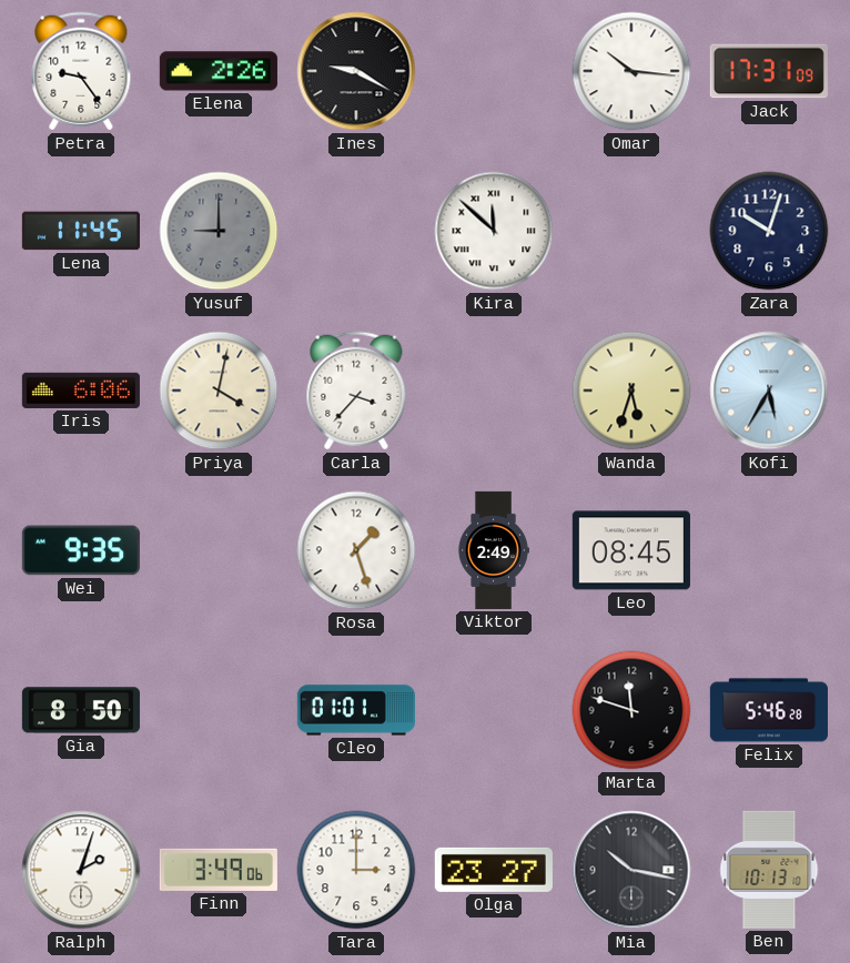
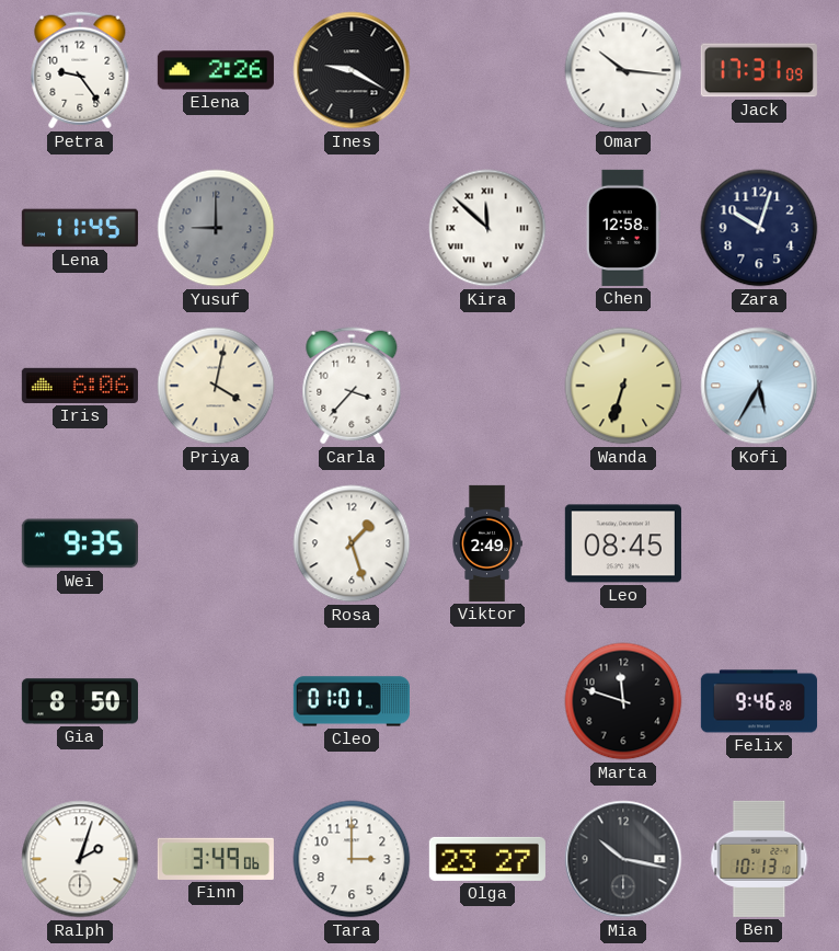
Chen: none -> 12:58 (623, 228)
Wanda: 5:33 -> 6:33 (623, 386)
Felix: 5:46 -> 9:46 (759, 701)
